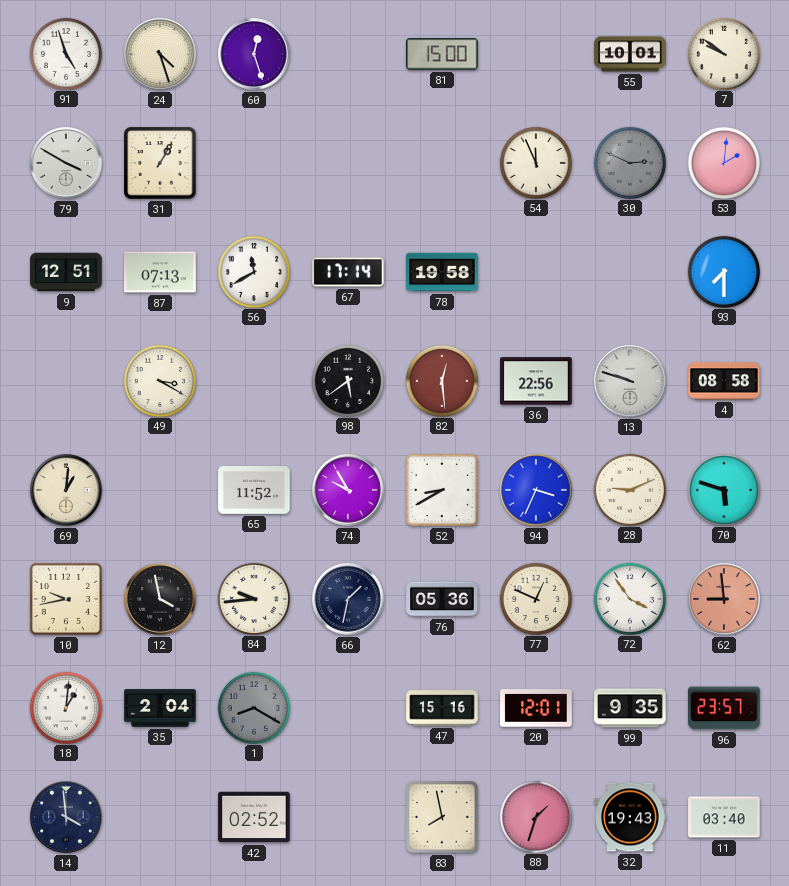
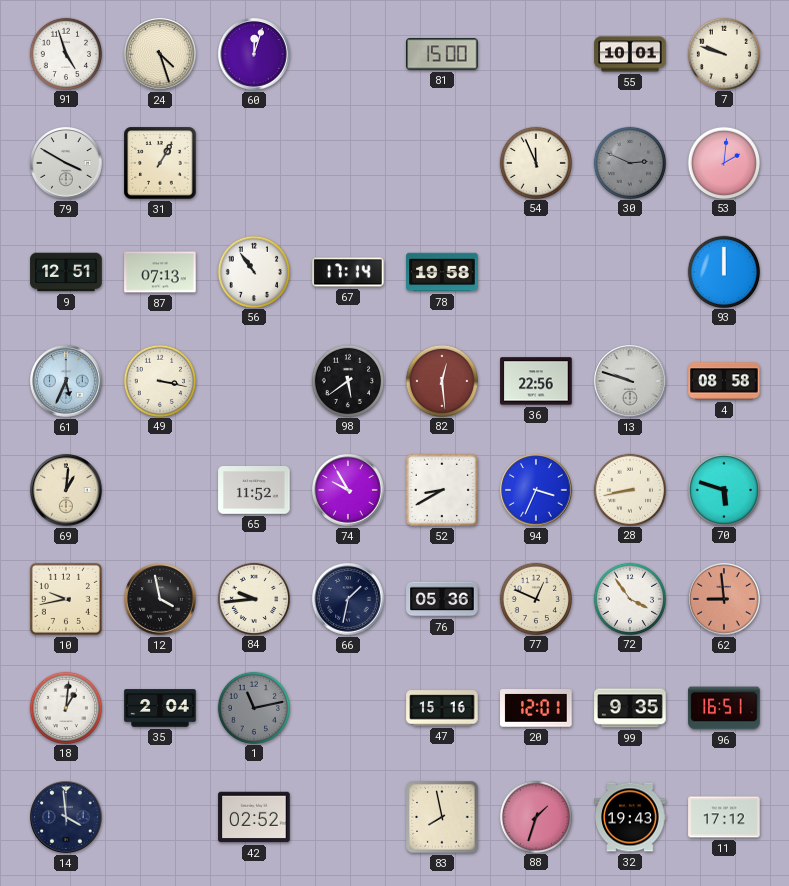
60: 12:27 -> 12:03 (254, 54)
7: 9:51 -> 9:48 (723, 53)
56: 11:40 -> 10:54 (253, 271)
93: 7:30 -> 12:00 (723, 271)
61: none -> 5:34 (66, 381)
49: 3:20 -> 3:17 (159, 380)
28: 9:11 -> 8:43 (629, 489)
1: 8:20 -> 11:13 (253, 707)
96: 23:57 -> 16:51 (724, 708)
11: 03:40 -> 17:12 (724, 817)
